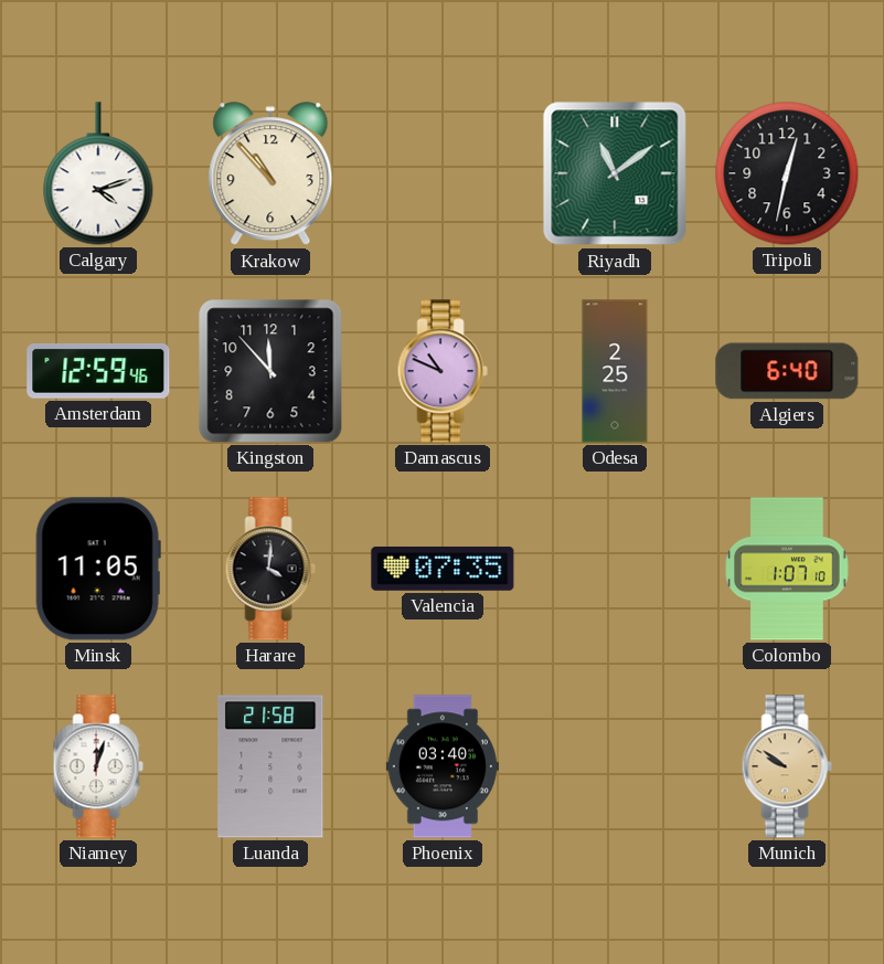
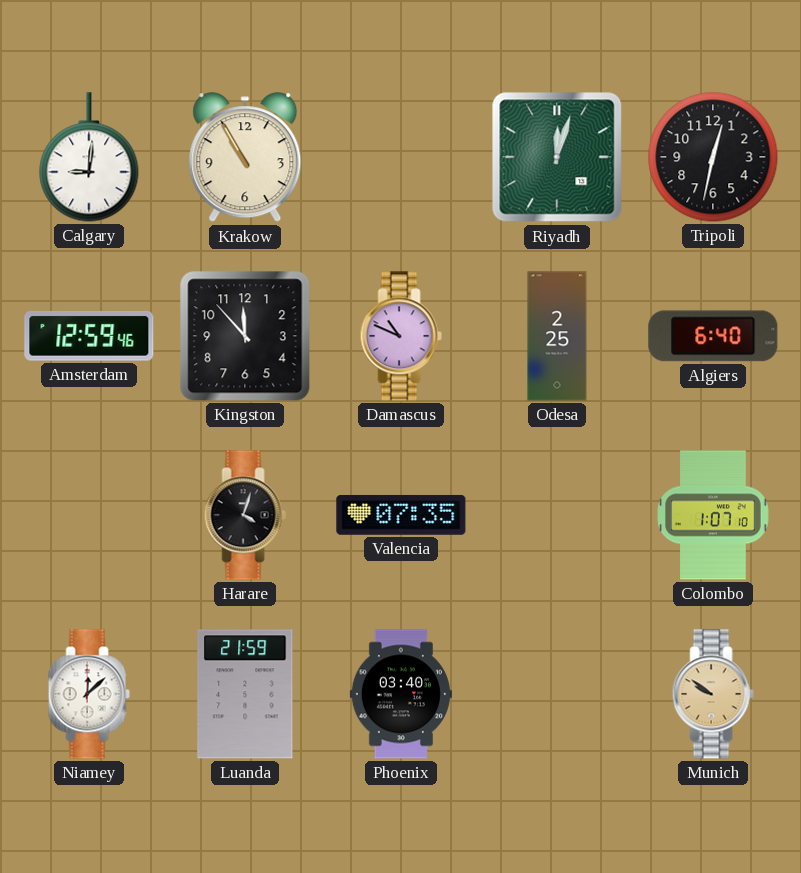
Calgary: 4:12 -> 9:01 (89, 157)
Krakow: 10:53 -> 10:55 (245, 158)
Riyadh: 11:09 -> 12:03 (557, 157)
Minsk: 11:05 -> none (98, 569)
Harare: 4:01 -> 4:03 (245, 515)
Niamey: 12:03 -> 12:08 (89, 694)
Luanda: 21:58 -> 21:59 (245, 694)
